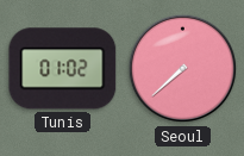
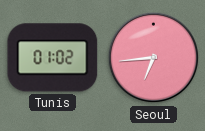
Seoul: 7:38 -> 6:44 (154, 58)
